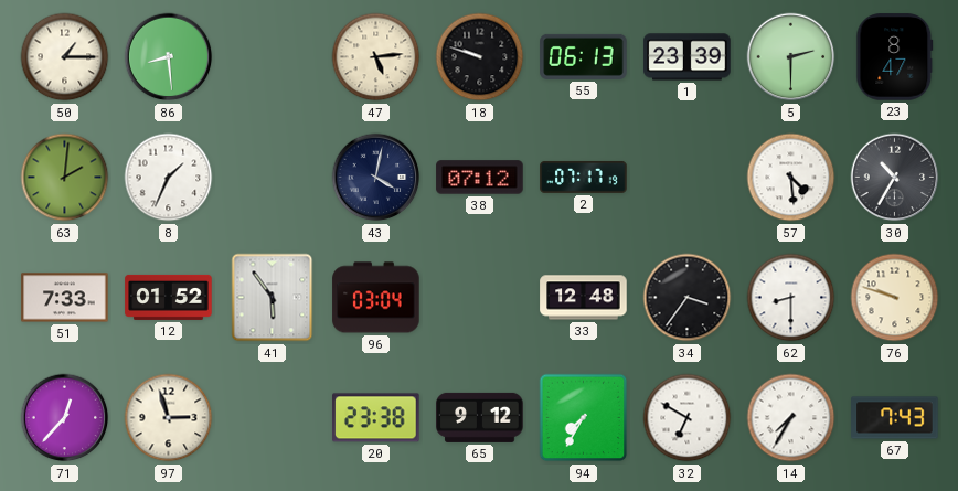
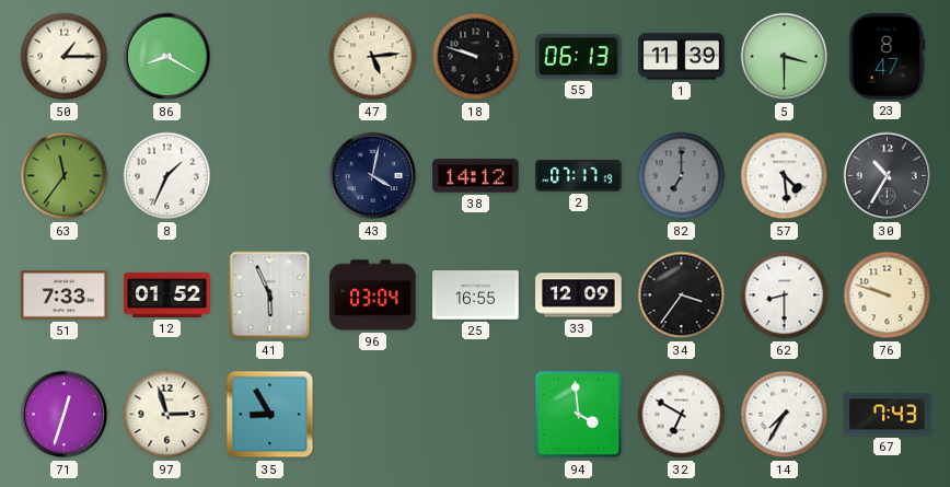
86: 8:29 -> 8:20 (167, 57)
1: 23:39 -> 11:39 (682, 57)
5: 2:30 -> 3:30 (785, 57)
63: 2:01 -> 11:36 (65, 176)
38: 07:12 -> 14:12 (476, 176)
82: none -> 7:00 (682, 176)
41: 5:54 -> 5:56 (270, 295)
25: none -> 16:55 (476, 295)
33: 12:48 -> 12:09 (579, 295)
71: 12:37 -> 12:33 (65, 415)
35: none -> 8:55 (270, 415)
20: 23:38 -> none (376, 418)
65: 9:12 -> none (480, 417)
94: 7:35 -> 3:59 (579, 415)
